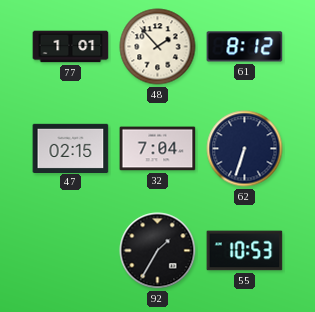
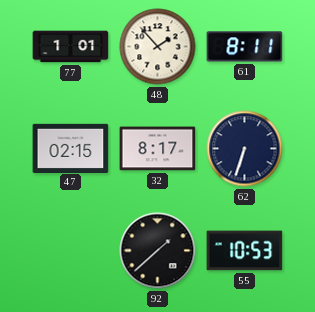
61: 8:12 -> 8:11 (245, 47)
32: 7:04 -> 8:17 (158, 149)
92: 1:35 -> 1:38 (158, 251)
